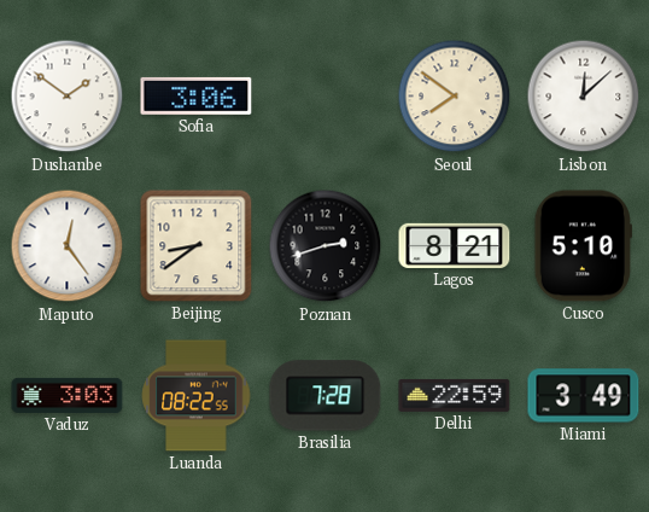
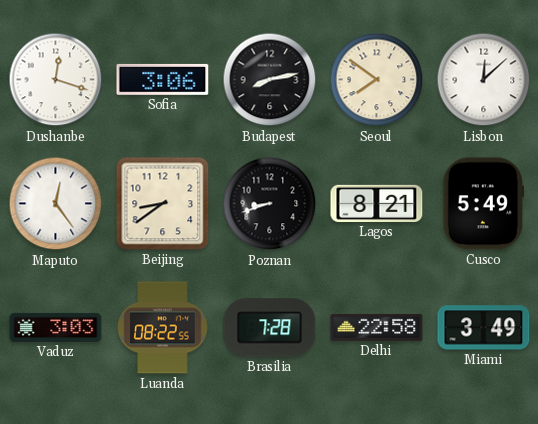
Dushanbe: 1:51 -> 12:18 (56, 80)
Budapest: none -> 8:13 (270, 80)
Poznan: 2:42 -> 8:42 (270, 204)
Cusco: 5:10 -> 5:49 (483, 204)
Delhi: 22:59 -> 22:58 (377, 327)
